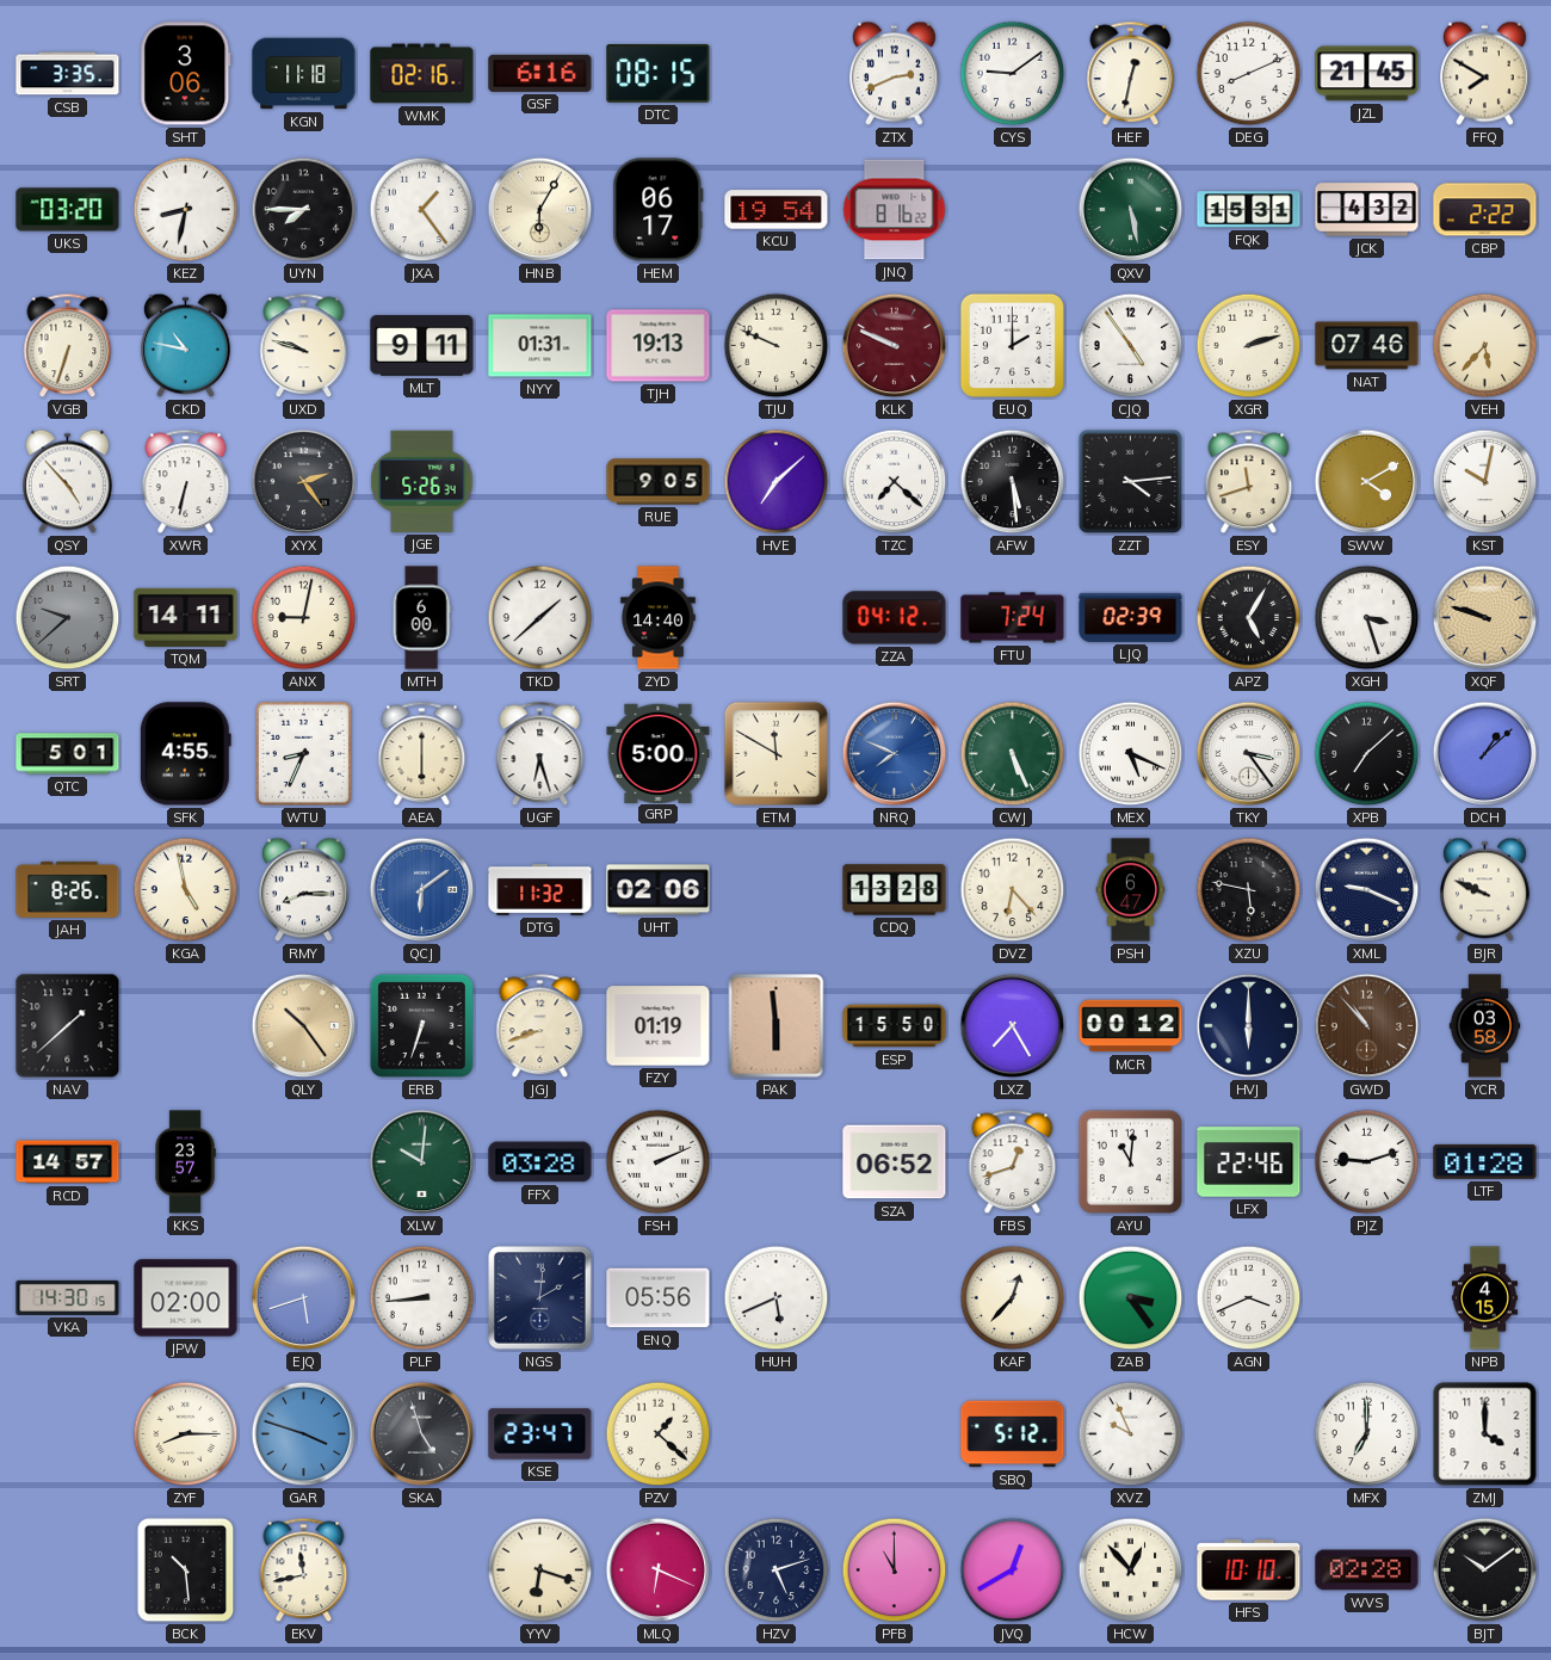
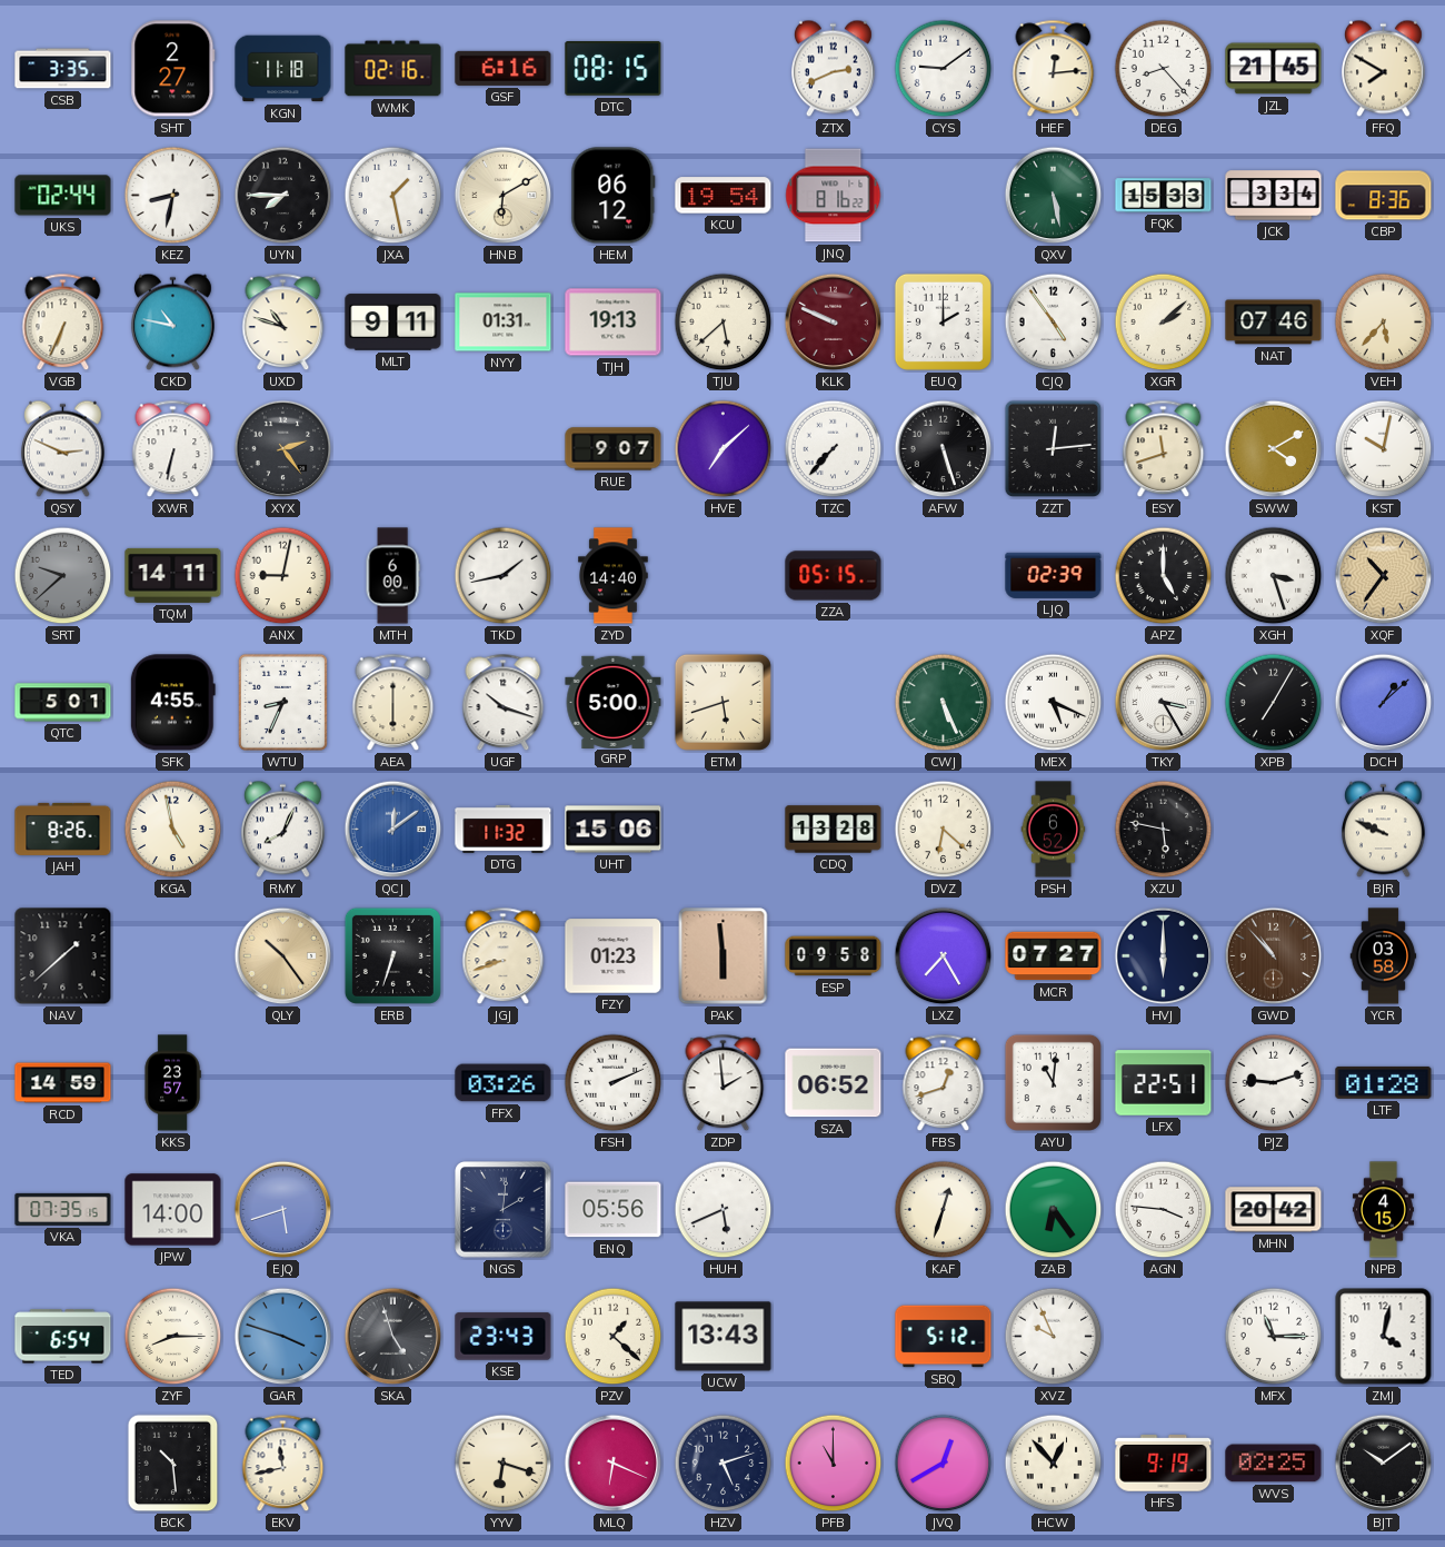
SHT: 3:06 -> 2:27 (173, 69)
HEF: 12:32 -> 12:14 (1054, 69)
DEG: 8:11 -> 8:23 (1164, 69)
UKS: 03:20 -> 02:44 (63, 196)
JXA: 1:24 -> 1:28 (393, 196)
HNB: 6:05 -> 6:10 (504, 196)
HEM: 06:17 -> 06:12 (614, 196)
FQK: 15:31 -> 15:33 (1164, 196)
JCK: 4:32 -> 3:34 (1274, 196)
CBP: 2:22 -> 8:36 (1384, 196)
VGB: 6:33 -> 6:34 (63, 323)
UXD: 9:48 -> 10:48 (283, 323)
TJU: 9:49 -> 5:38 (724, 323)
XGR: 2:12 -> 2:08 (1164, 323)
QSY: 4:53 -> 2:49 (62, 449)
JGE: 5:26 -> none (422, 481)
RUE: 9:05 -> 9:07 (614, 449)
TZC: 7:22 -> 7:37 (834, 449)
AFW: 5:29 -> 5:27 (944, 449)
ZZT: 4:14 -> 12:14 (1054, 449)
TKD: 1:38 -> 1:43 (504, 576)
ZZA: 04:12 -> 05:15 (834, 576)
FTU: 7:24 -> none (1013, 618)
APZ: 5:05 -> 5:00 (1164, 576)
XQF: 9:48 -> 10:36 (1384, 576)
UGF: 6:27 -> 10:18 (504, 703)
ETM: 11:50 -> 5:42 (722, 702)
NRQ: 7:49 -> none (895, 754)
TKY: 3:24 -> 3:25 (1164, 703)
XPB: 7:08 -> 7:05 (1274, 703)
RMY: 8:15 -> 8:04 (282, 830)
QCJ: 6:09 -> 12:09 (393, 830)
UHT: 02:06 -> 15:06 (614, 830)
DVZ: 6:23 -> 6:22 (944, 830)
PSH: 6:47 -> 6:52 (1054, 830)
XML: 9:19 -> none (1367, 890)
FZY: 01:19 -> 01:23 (614, 956)
ESP: 15:50 -> 09:58 (834, 956)
MCR: 00:12 -> 07:27 (1054, 956)
RCD: 14:57 -> 14:59 (63, 1083)
XLW: 10:01 -> none (422, 1162)
FFX: 03:28 -> 03:26 (504, 1083)
ZDP: none -> 1:59 (724, 1083)
LFX: 22:46 -> 22:51 (1164, 1083)
VKA: 14:30 -> 07:35 (63, 1209)
JPW: 02:00 -> 14:00 (173, 1210)
PLF: 8:44 -> none (422, 1298)
KAF: 12:37 -> 12:33 (944, 1210)
ZAB: 3:24 -> 6:24 (1054, 1210)
AGN: 3:41 -> 3:46 (1164, 1210)
MHN: none -> 20:42 (1274, 1210)
TED: none -> 6:54 (63, 1337)
KSE: 23:47 -> 23:43 (504, 1337)
UCW: none -> 13:43 (724, 1337)
MFX: 7:00 -> 11:15 (1274, 1337)
ZMJ: 4:00 -> 4:02 (1384, 1337)
HFS: 10:10 -> 9:19 (1164, 1464)
WVS: 02:28 -> 02:25 (1274, 1464)
